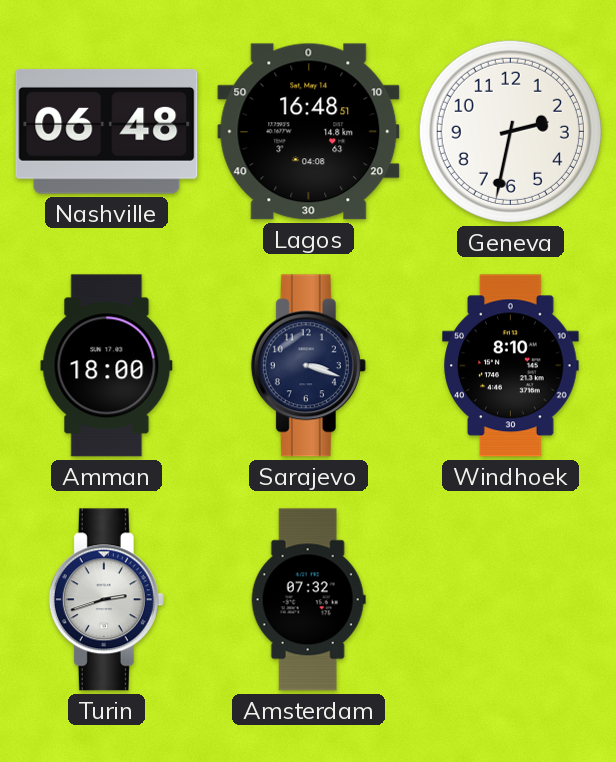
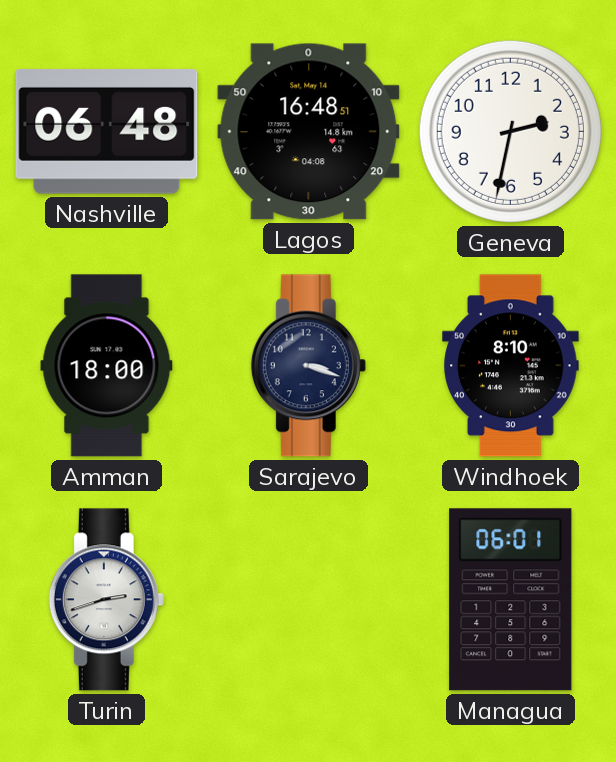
Amsterdam: 07:32 -> none (308, 600)
Managua: none -> 06:01 (511, 600)
